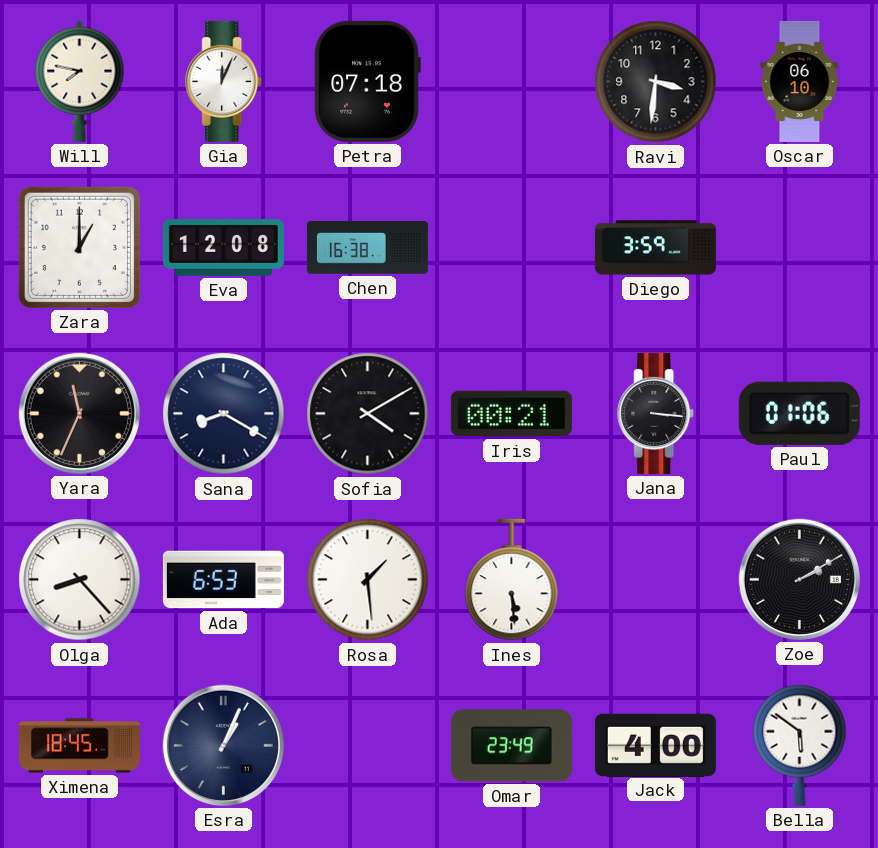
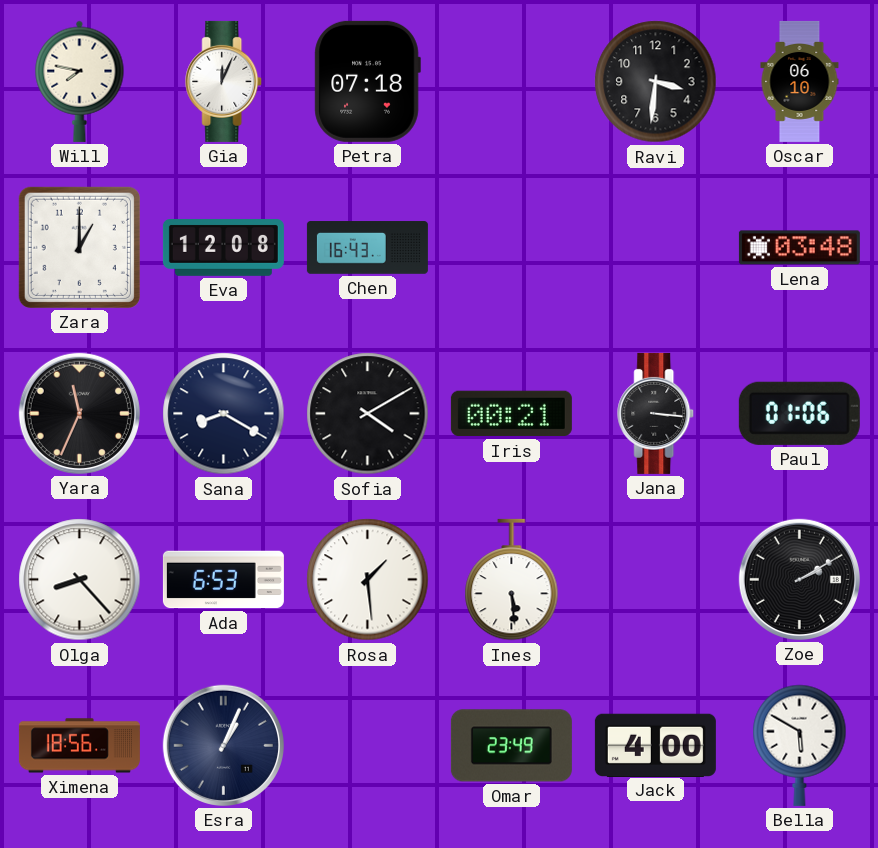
Chen: 16:38 -> 16:43 (367, 248)
Diego: 3:59 -> none (655, 248)
Lena: none -> 03:48 (799, 248)
Ximena: 18:45 -> 18:56 (79, 746)
Bella: 5:51 -> 5:50 (800, 745)
